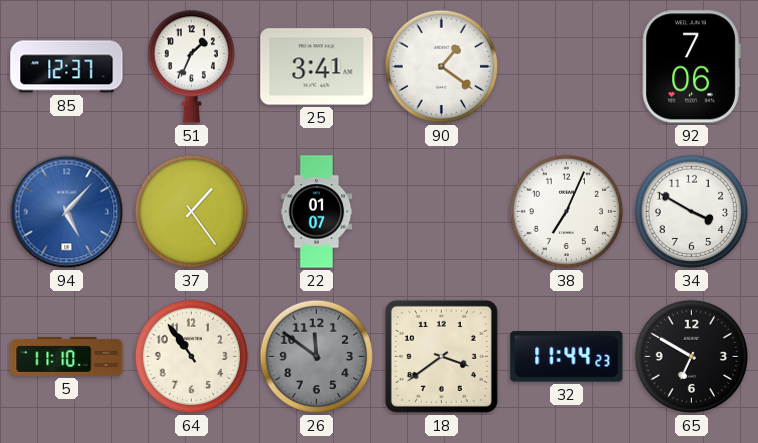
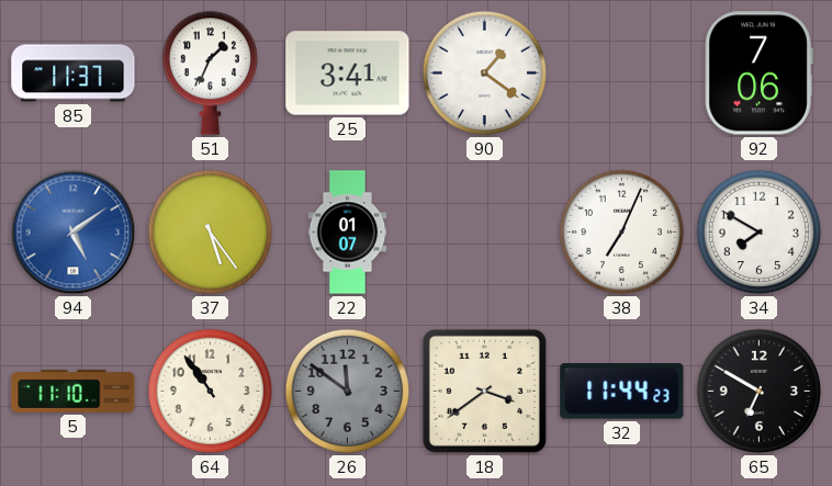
85: 12:37 -> 11:37 (74, 74)
94: 5:07 -> 5:09 (74, 233)
37: 1:24 -> 5:24 (211, 233)
34: 3:50 -> 7:50 (760, 233)
